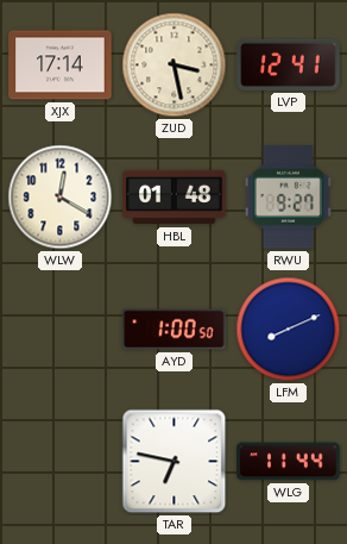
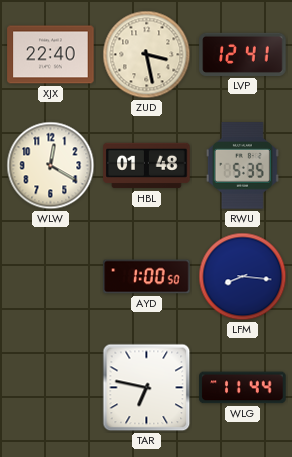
XJX: 17:14 -> 22:40 (51, 55)
RWU: 9:27 -> 5:35 (242, 166)
LFM: 8:11 -> 8:16 (243, 277)
